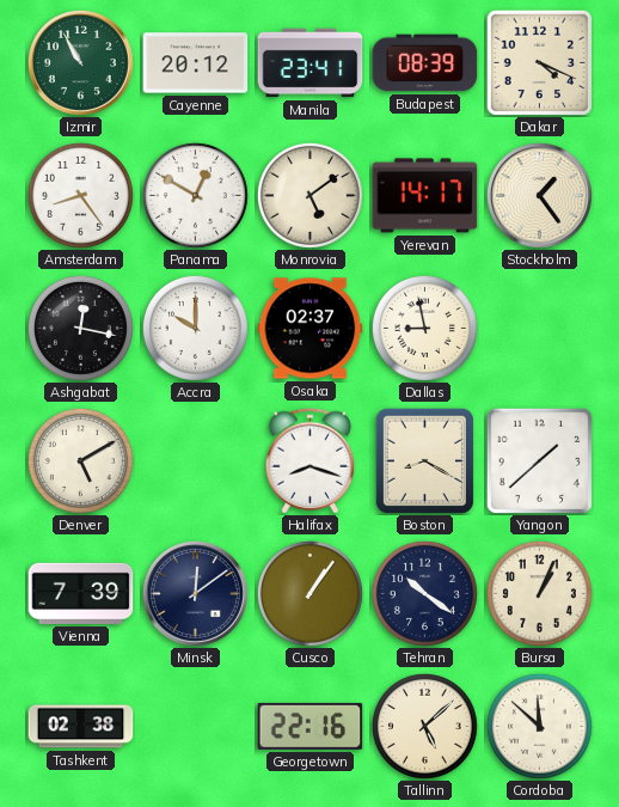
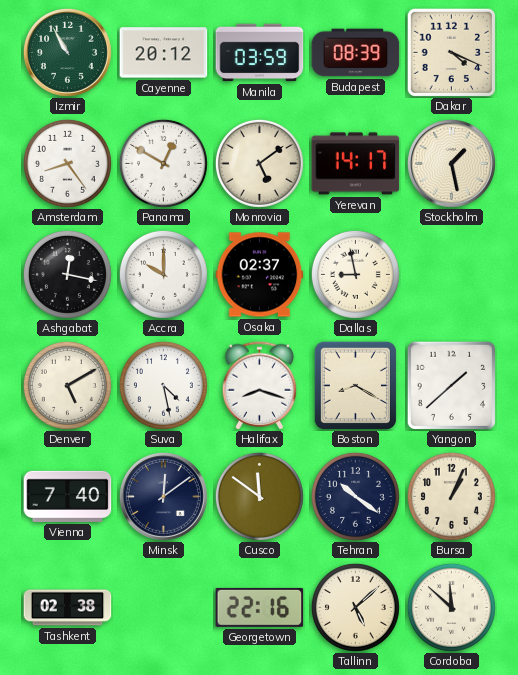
Manila: 23:41 -> 03:59 (260, 53)
Stockholm: 1:24 -> 1:28 (451, 163)
Suva: none -> 4:28 (163, 385)
Vienna: 7:39 -> 7:40 (68, 496)
Cusco: 1:06 -> 11:51 (259, 496)
